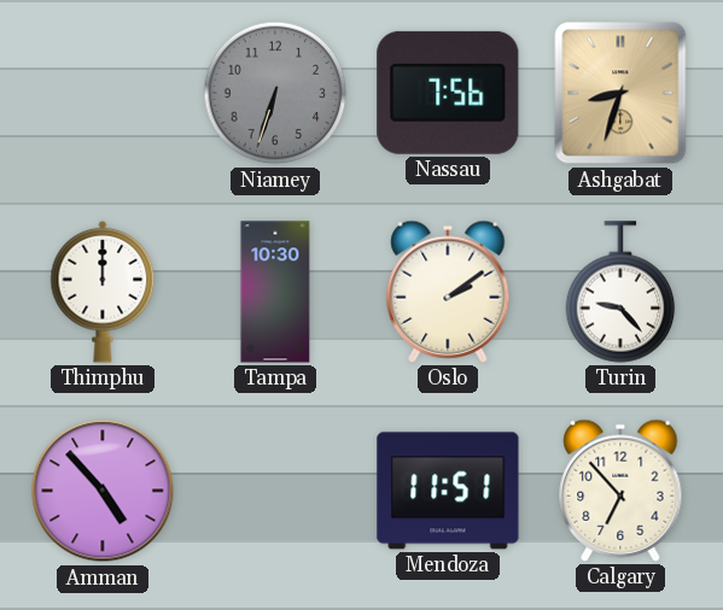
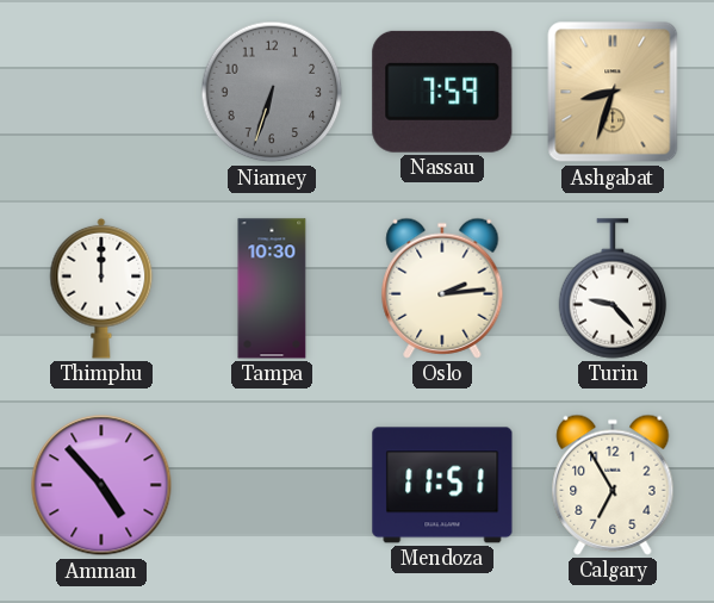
Nassau: 7:56 -> 7:59 (442, 92)
Oslo: 2:09 -> 2:14 (442, 288)
Calgary: 6:53 -> 6:55 (613, 485)
